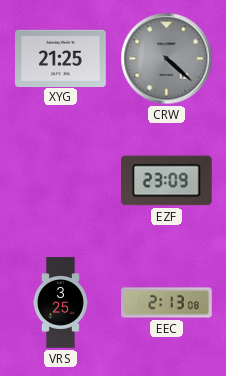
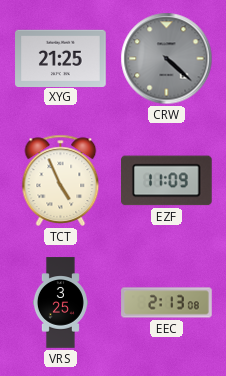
TCT: none -> 4:56 (61, 180)
EZF: 23:09 -> 11:09 (167, 181)
